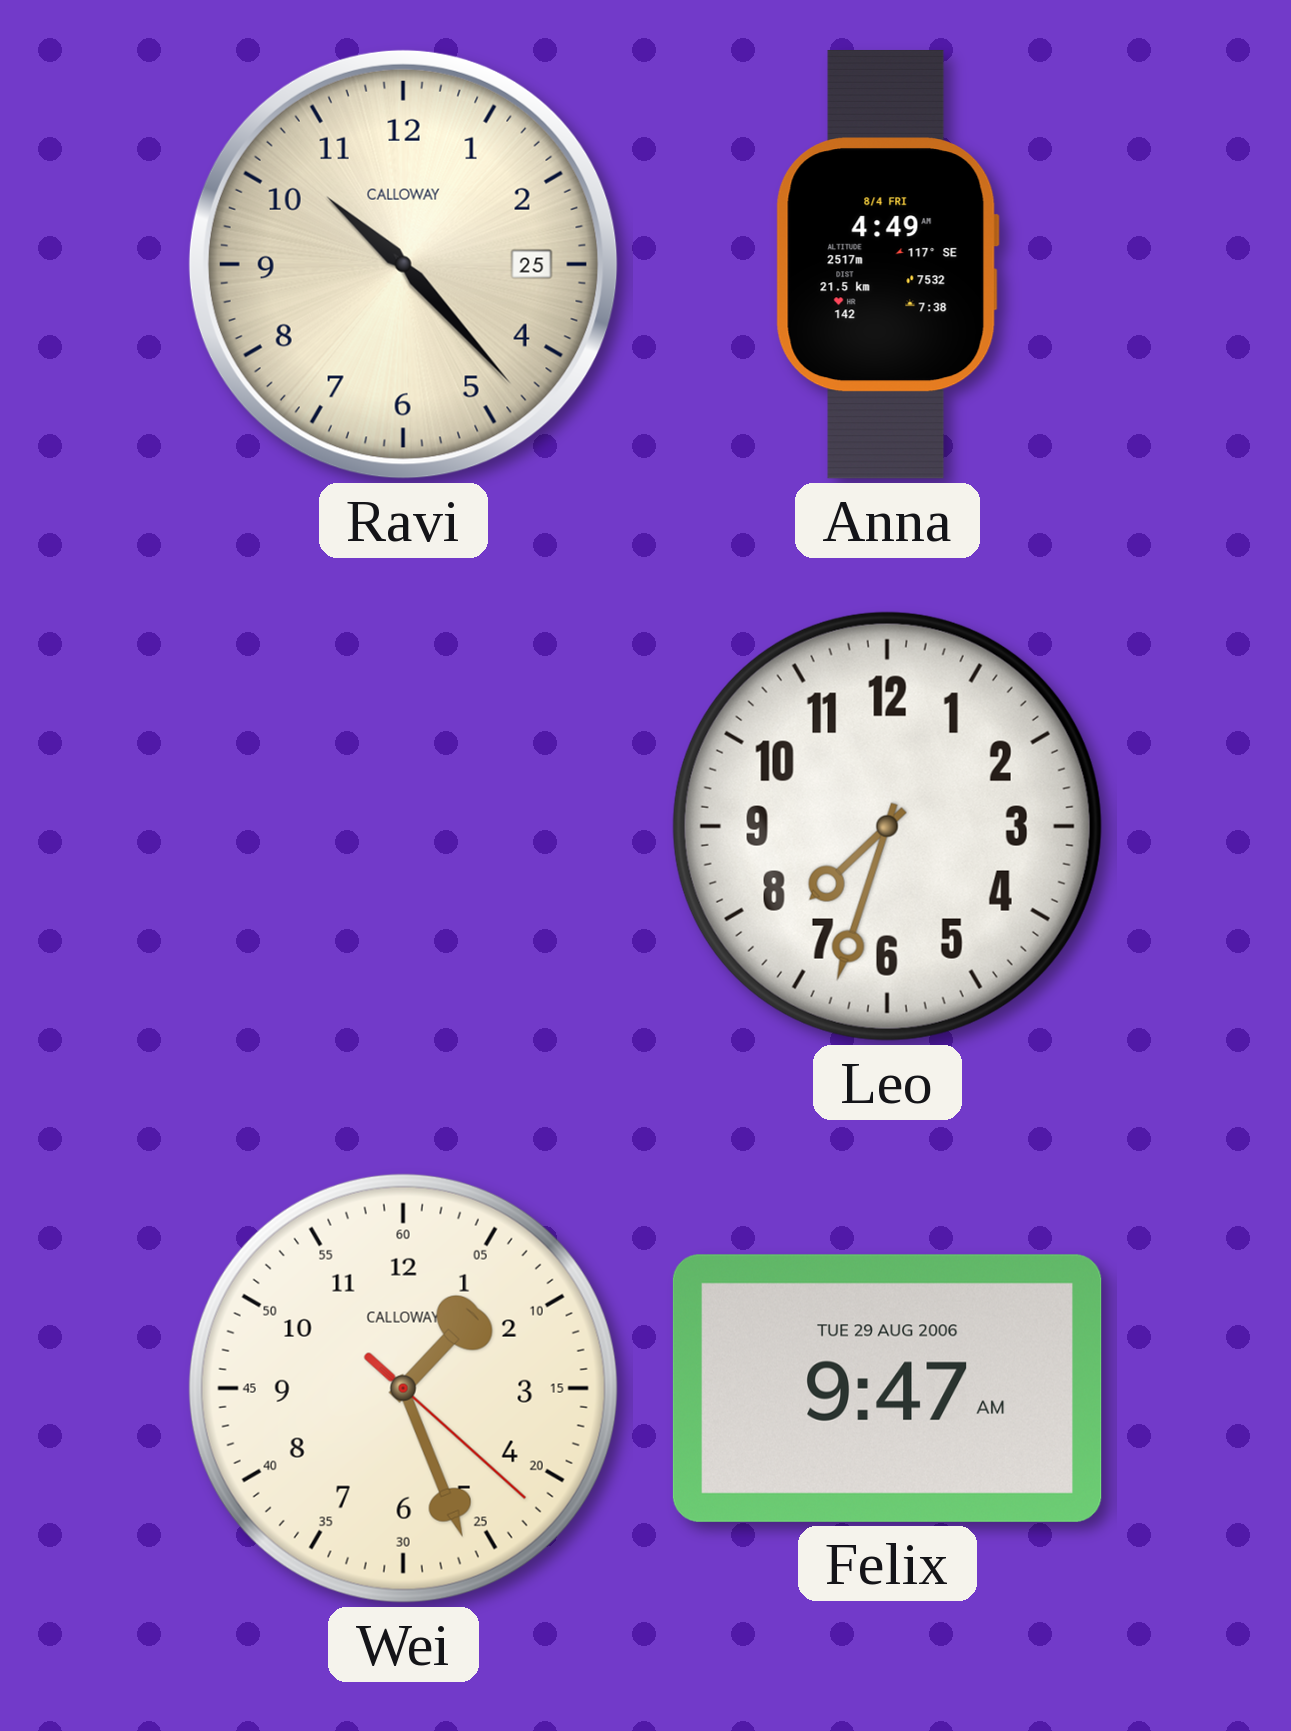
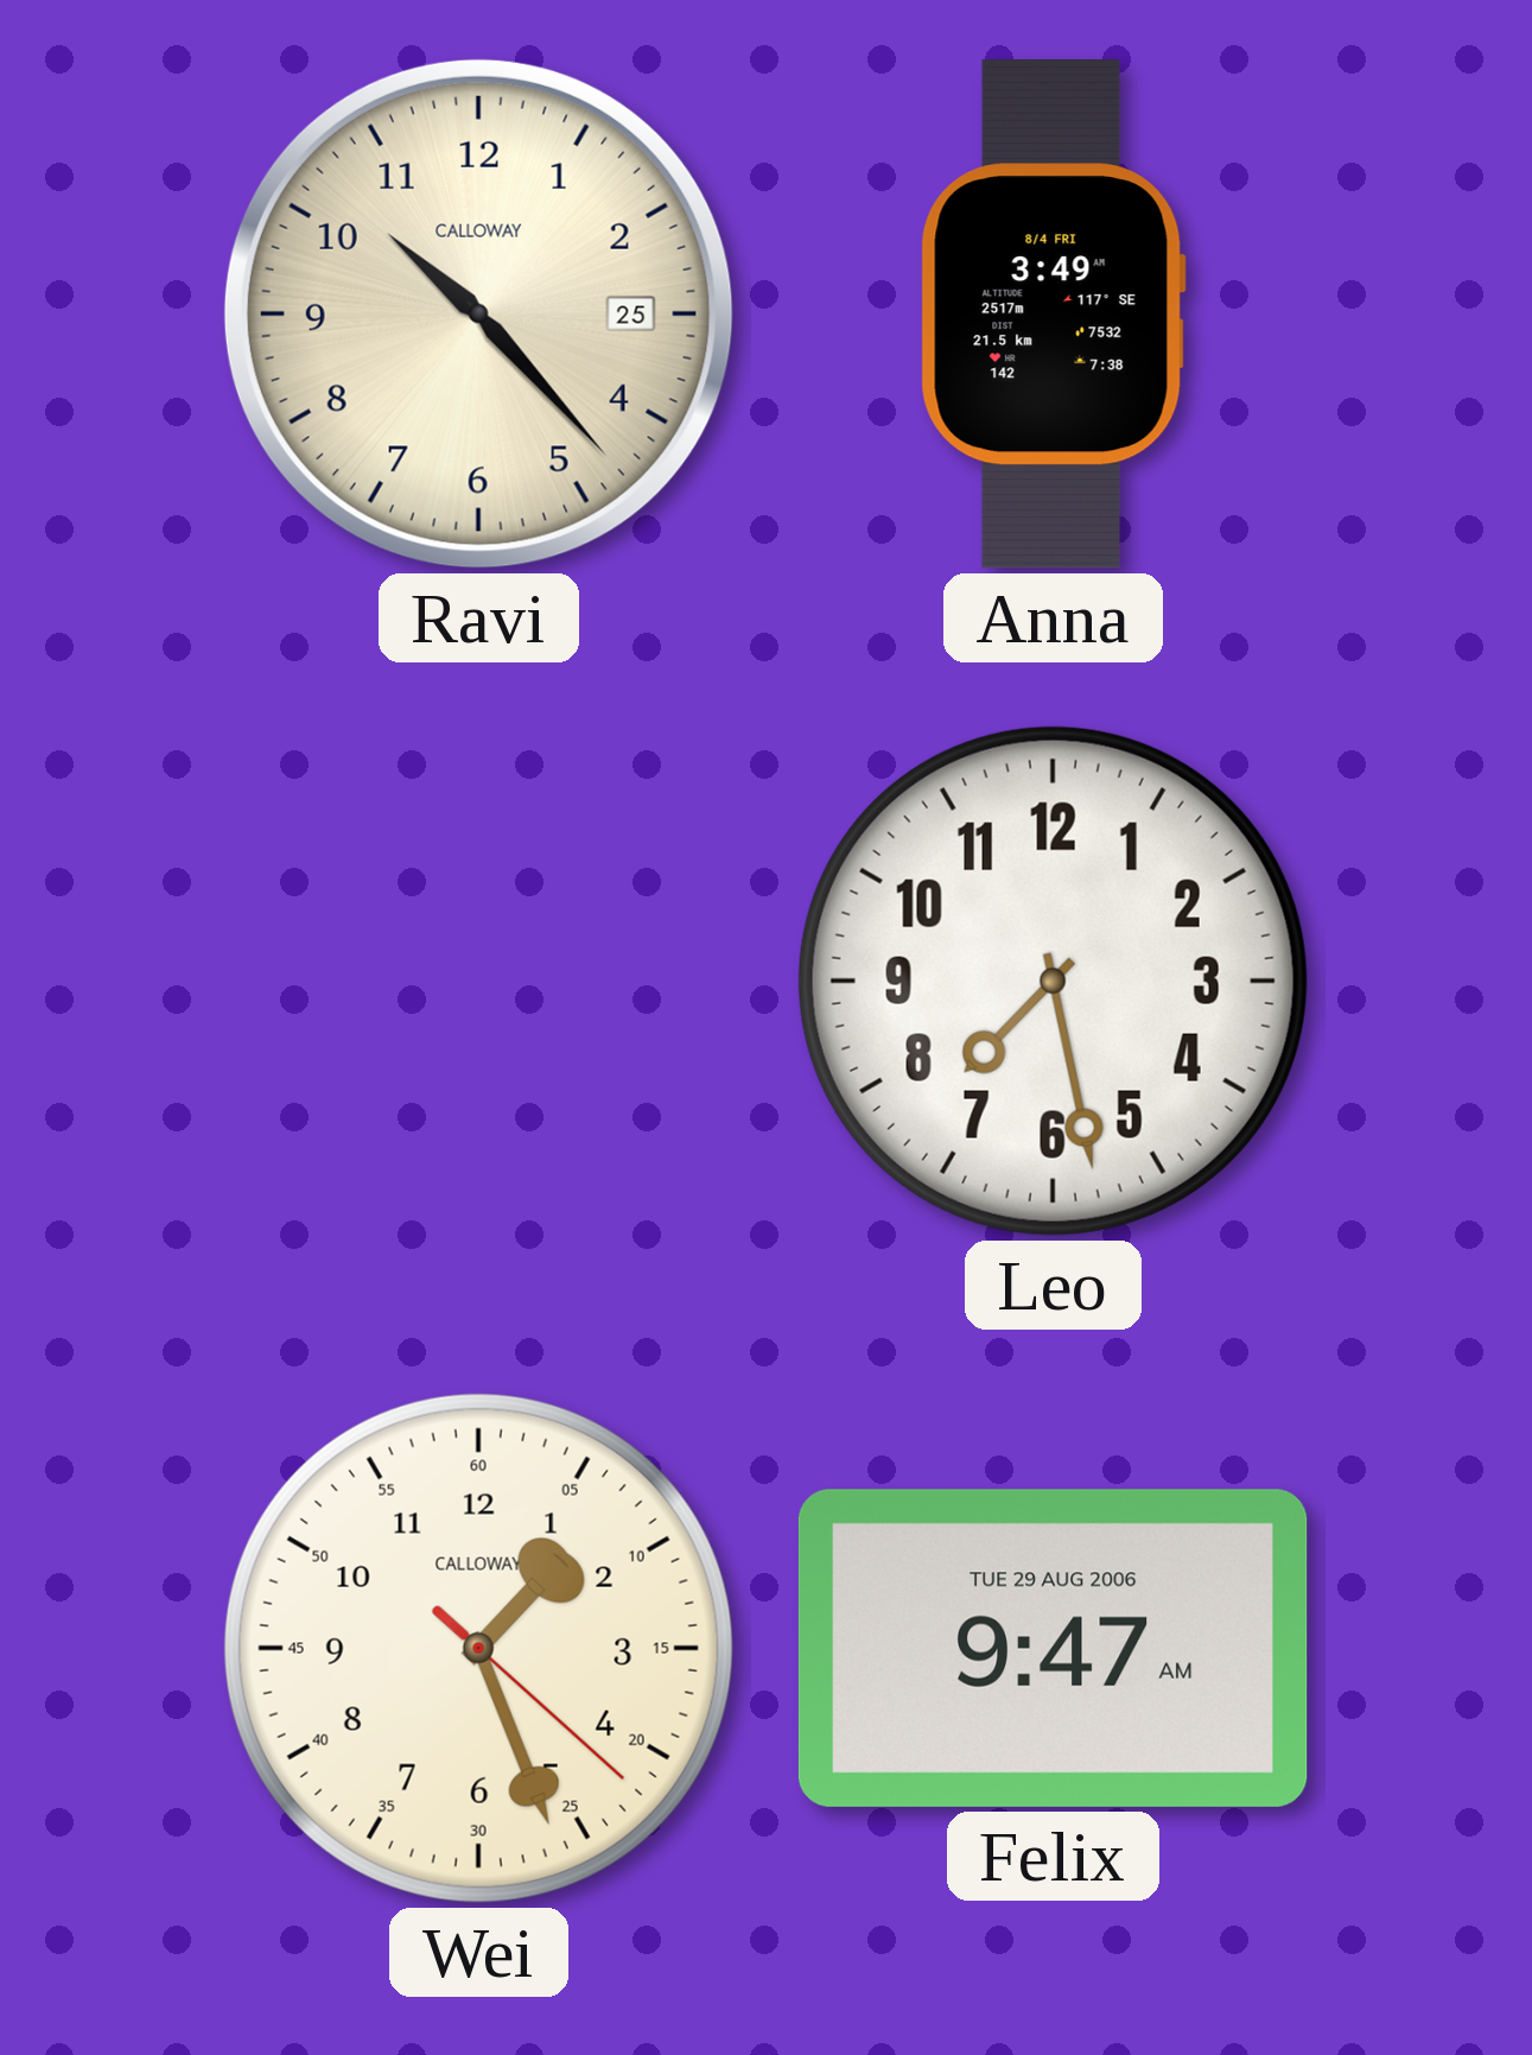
Anna: 4:49 -> 3:49 (1053, 313)
Leo: 7:33 -> 7:28 (1053, 981)
